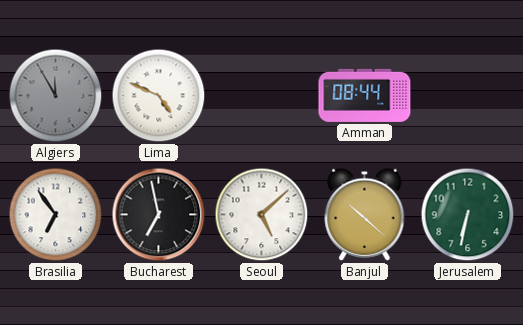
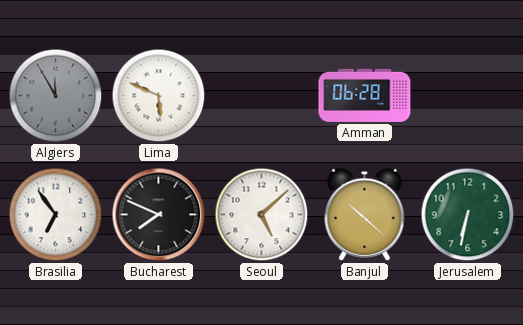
Lima: 4:49 -> 5:49 (159, 96)
Amman: 08:44 -> 06:28 (365, 95)
Bucharest: 6:58 -> 7:49 (159, 215)
